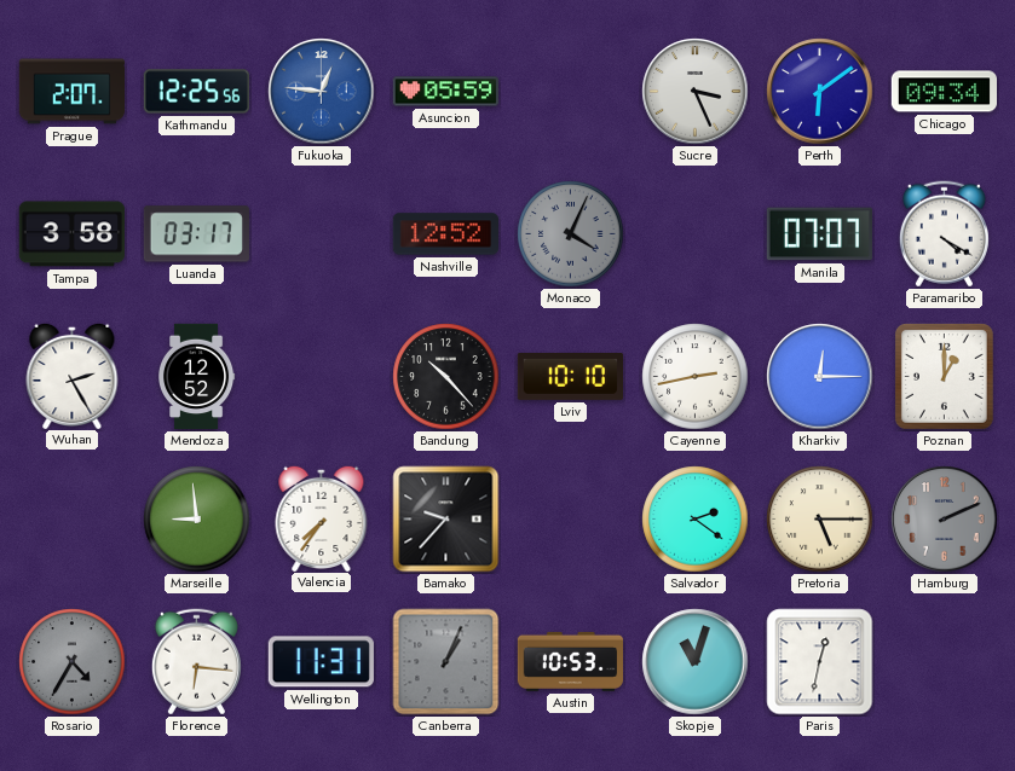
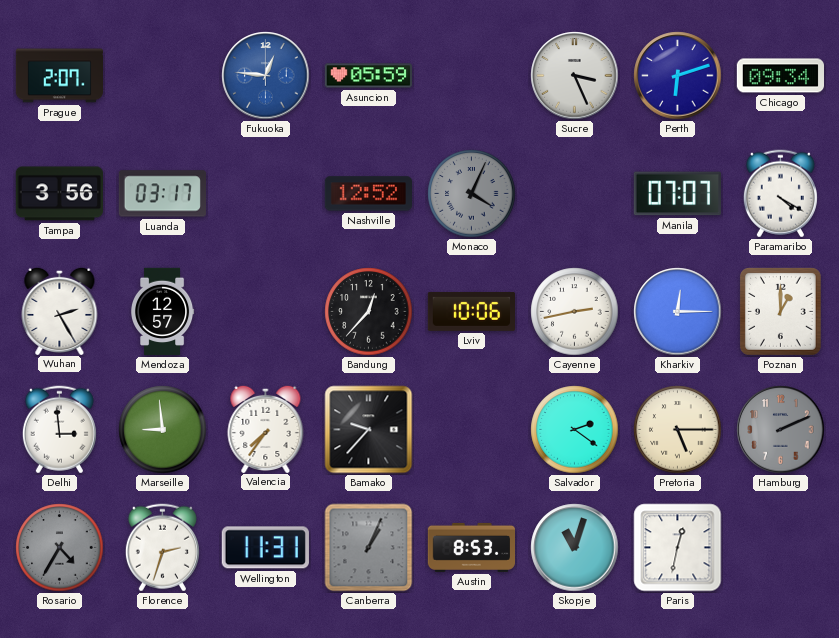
Kathmandu: 12:25 -> none (196, 92)
Perth: 6:09 -> 6:12 (678, 76)
Tampa: 3:58 -> 3:56 (59, 194)
Mendoza: 12:52 -> 12:57 (163, 312)
Bandung: 10:23 -> 12:37 (369, 312)
Lviv: 10:10 -> 10:06 (471, 311)
Delhi: none -> 2:59 (59, 430)
Florence: 6:16 -> 2:33 (162, 548)
Austin: 10:53 -> 8:53 (471, 547)
